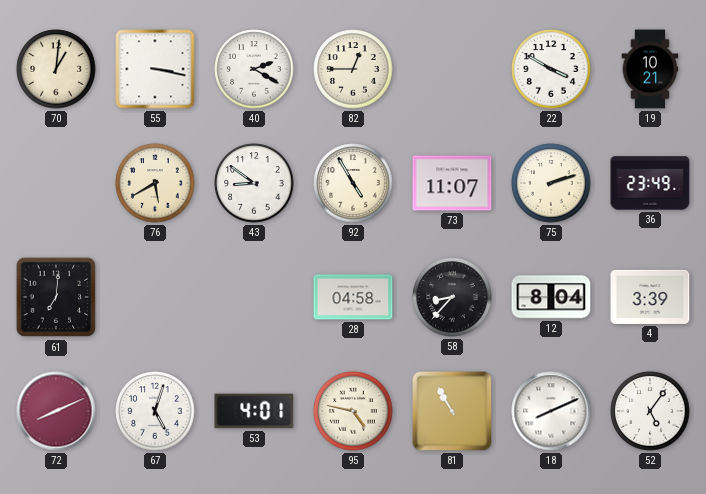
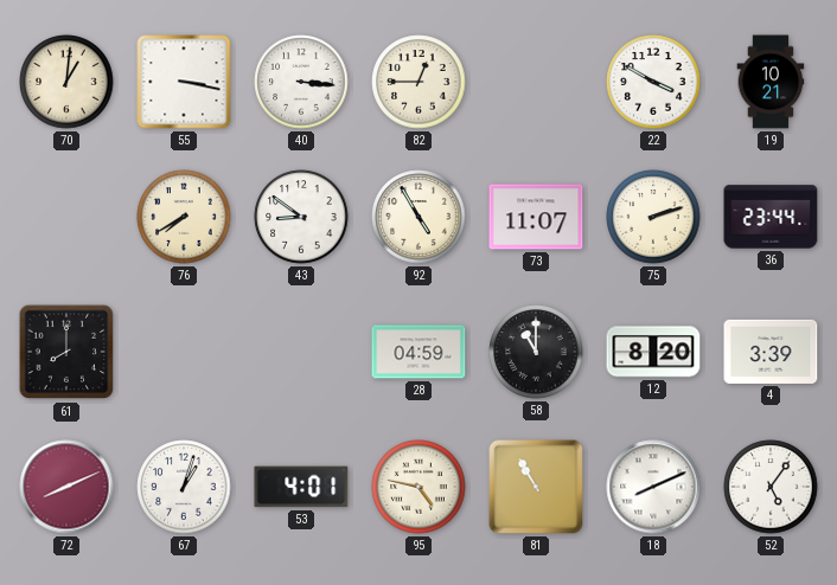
40: 2:20 -> 3:16 (301, 82)
76: 5:40 -> 7:40 (184, 217)
36: 23:49 -> 23:44 (771, 217)
61: 7:01 -> 8:00 (66, 352)
28: 04:58 -> 04:59 (418, 352)
58: 8:37 -> 11:00 (536, 352)
12: 8:04 -> 8:20 (653, 352)
67: 5:03 -> 1:03 (184, 487)
